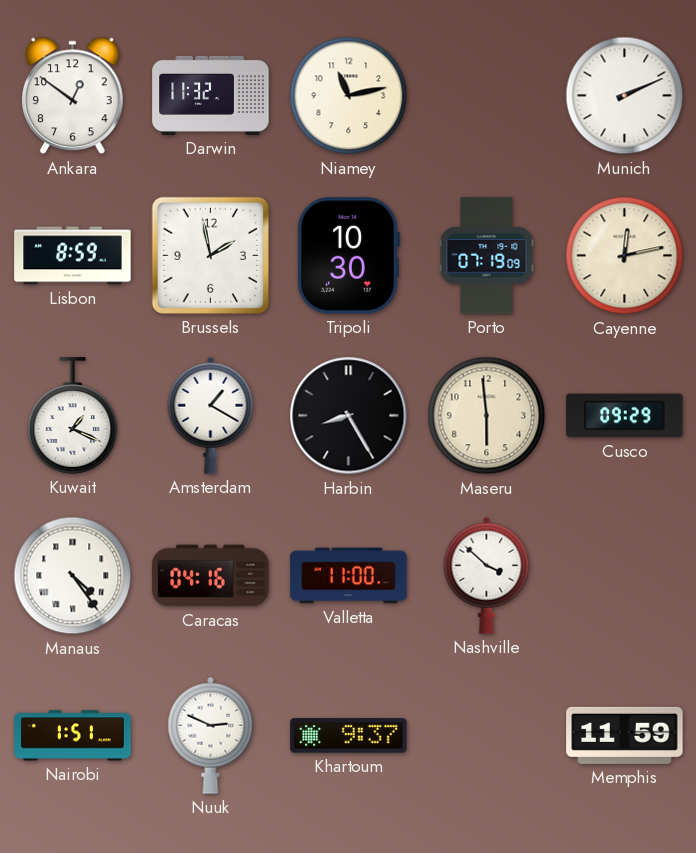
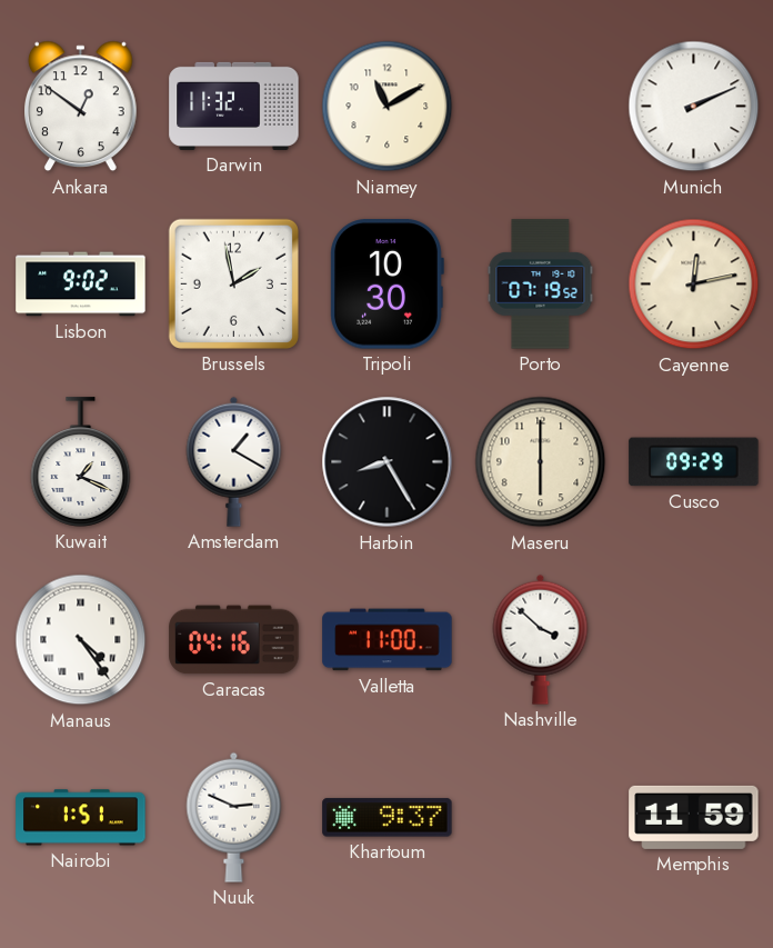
Niamey: 11:13 -> 11:10 (388, 107)
Lisbon: 8:59 -> 9:02 (81, 285)
Porto: 07:19:09 -> 07:19:52 (541, 285)
Maseru: 5:59 -> 6:00 (541, 462)
